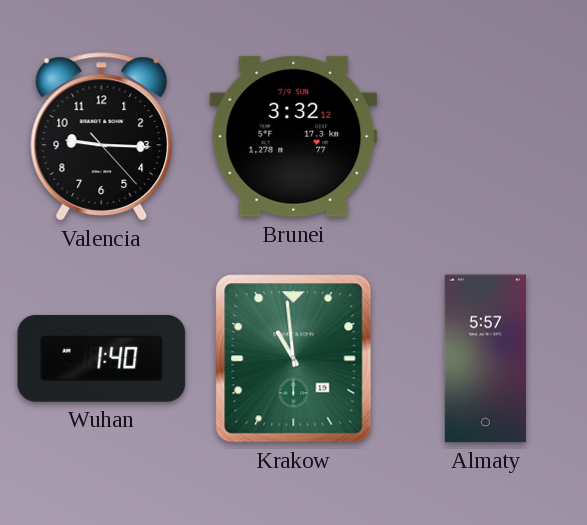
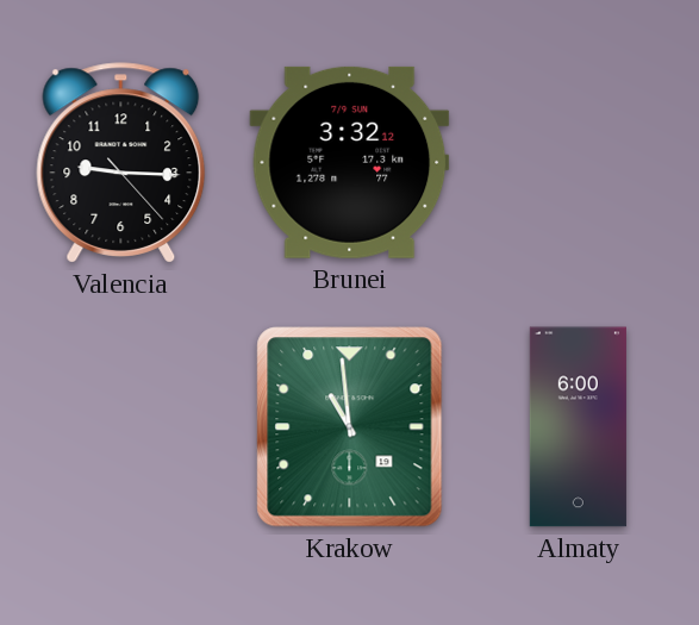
Wuhan: 1:40 -> none (102, 359)
Almaty: 5:57 -> 6:00 (578, 427)
